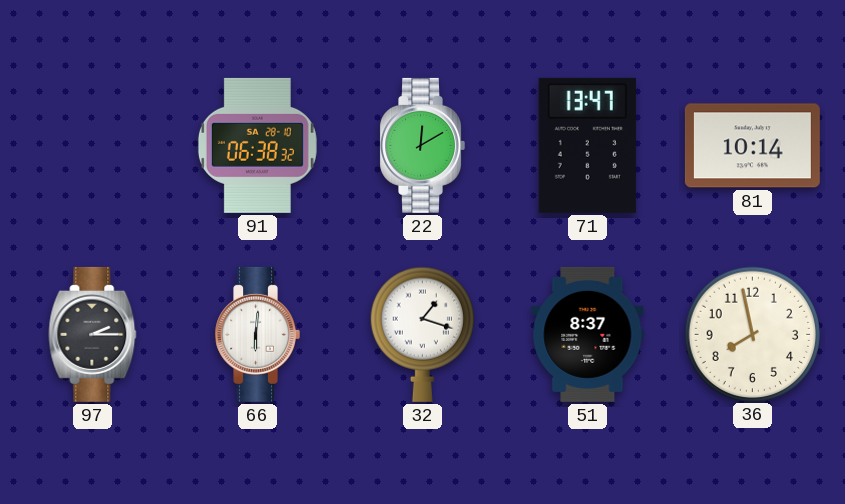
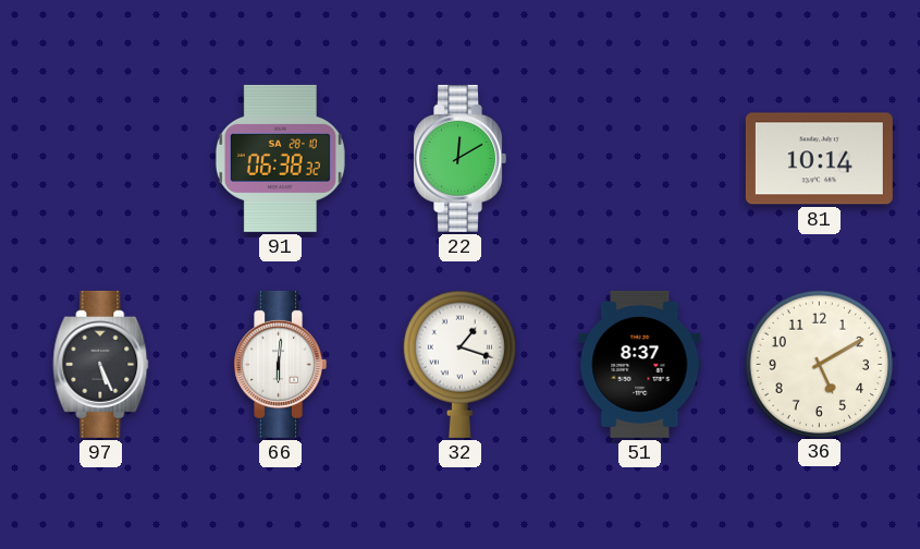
71: 13:47 -> none (587, 145)
97: 2:15 -> 5:26 (101, 364)
36: 7:58 -> 5:10 (819, 364)
